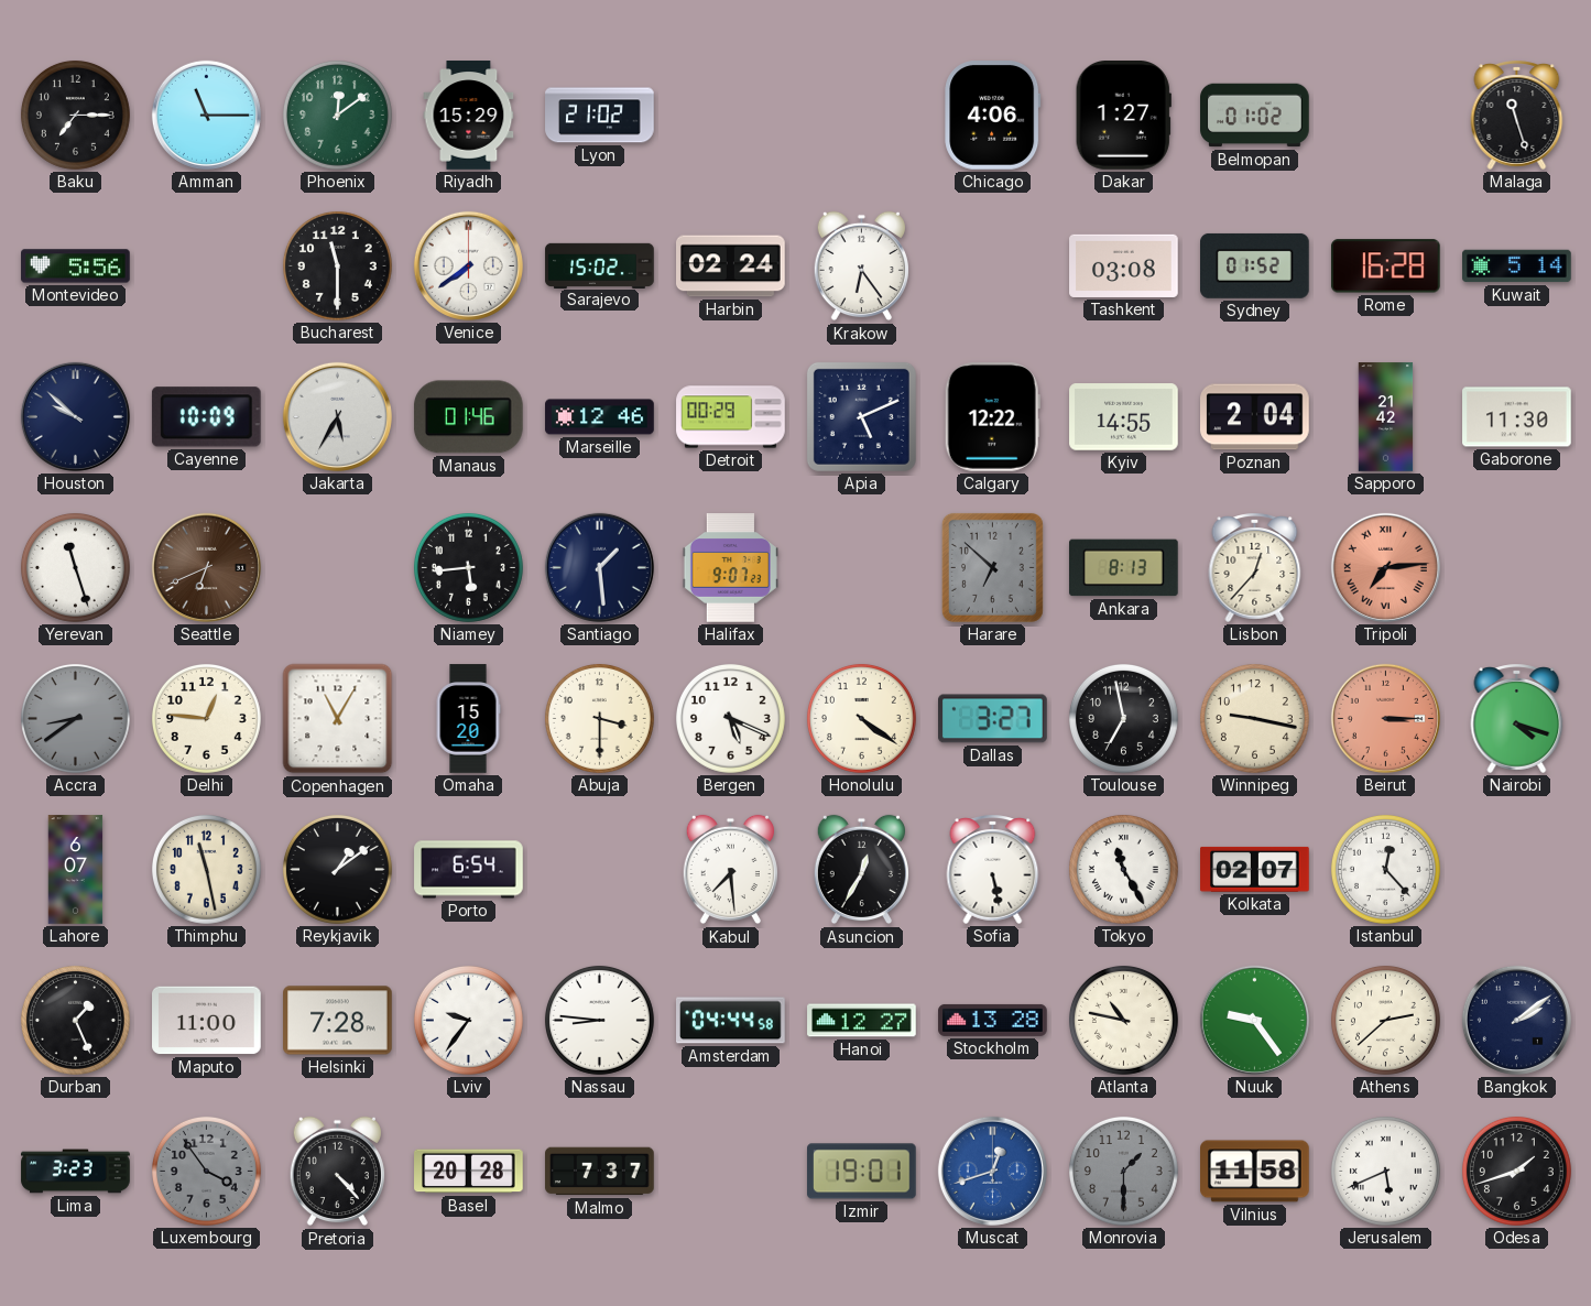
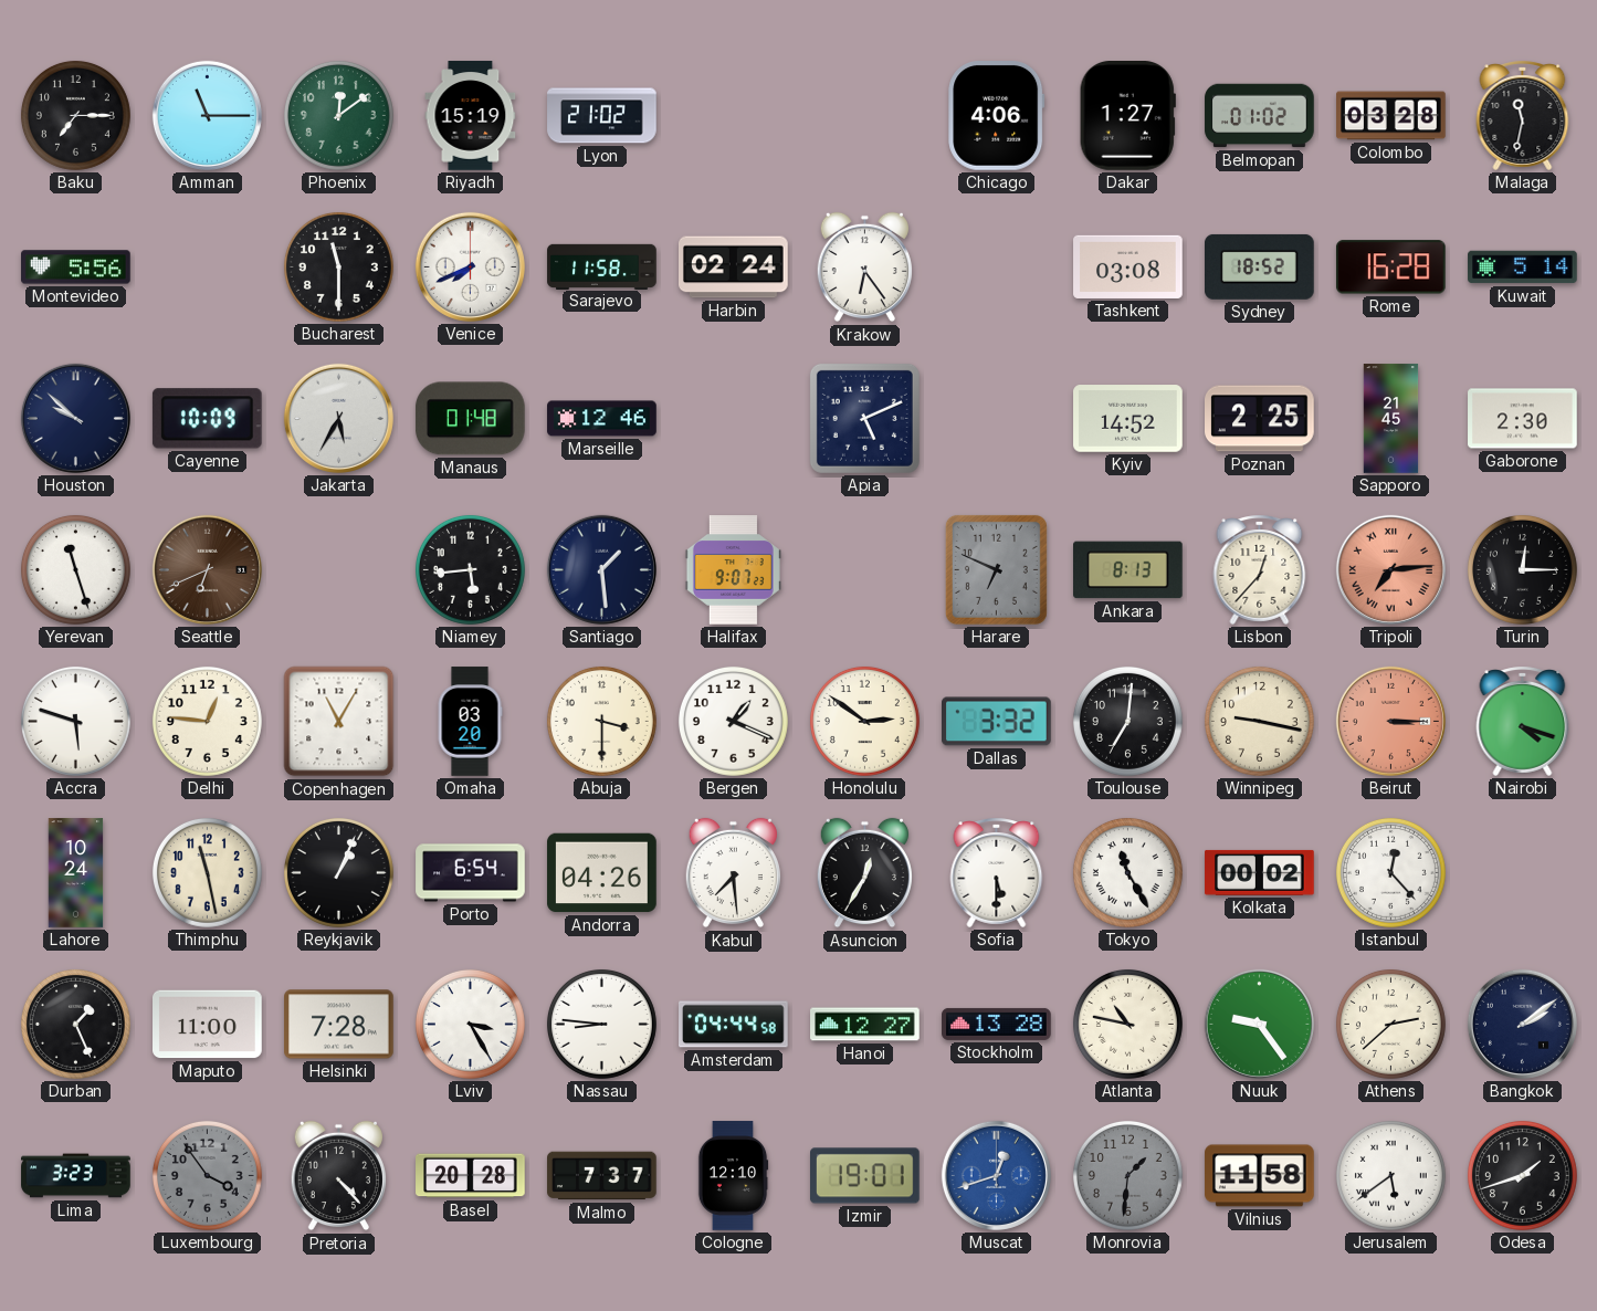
Riyadh: 15:29 -> 15:19 (471, 116)
Colombo: none -> 03:28 (1391, 116)
Malaga: 11:27 -> 11:32 (1523, 115)
Venice: 7:39 -> 7:41 (470, 266)
Sarajevo: 15:02 -> 11:58 (602, 266)
Sydney: 01:52 -> 18:52 (1260, 266)
Manaus: 01:46 -> 01:48 (470, 419)
Detroit: 00:29 -> none (731, 417)
Calgary: 12:22 -> none (992, 417)
Kyiv: 14:55 -> 14:52 (1128, 419)
Poznan: 2:04 -> 2:25 (1260, 419)
Sapporo: 21:42 -> 21:45 (1391, 419)
Gaborone: 11:30 -> 2:30 (1523, 419)
Harare: 6:52 -> 6:49 (996, 569)
Turin: none -> 12:15 (1522, 569)
Accra: 8:39 -> 5:48 (75, 721)
Accra dial: grey -> white (75, 721)
Omaha: 15:20 -> 03:20 (470, 722)
Bergen: 5:19 -> 1:19 (733, 721)
Honolulu: 4:21 -> 2:51 (864, 721)
Dallas: 3:27 -> 3:32 (997, 722)
Toulouse: 6:58 -> 7:01 (1127, 721)
Lahore: 6:07 -> 10:24 (76, 873)
Reykjavik: 1:09 -> 1:04 (338, 872)
Andorra: none -> 04:26 (602, 873)
Sofia: 5:28 -> 5:30 (997, 872)
Kolkata: 02:07 -> 00:02 (1260, 872)
Lviv: 9:36 -> 3:25 (470, 1024)
Cologne: none -> 12:10 (733, 1176)
Monrovia: 1:30 -> 1:31 (1127, 1175)
Jerusalem: 5:41 -> 5:39 (1390, 1175)
